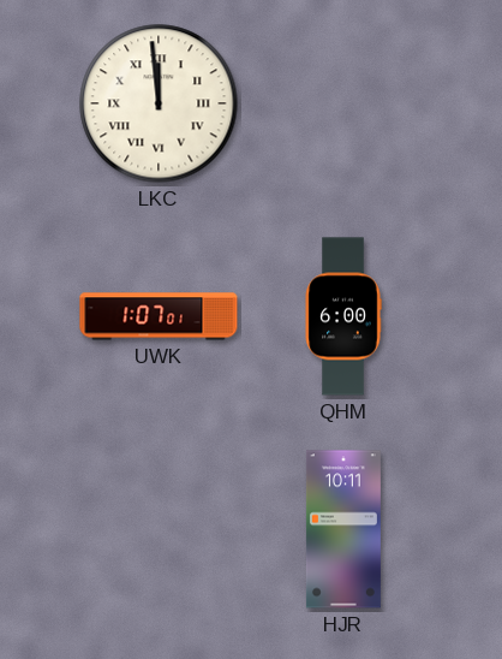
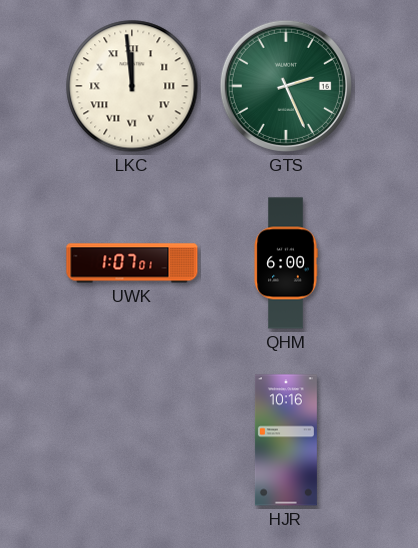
GTS: none -> 2:26 (286, 86)
HJR: 10:11 -> 10:16 (286, 440)
